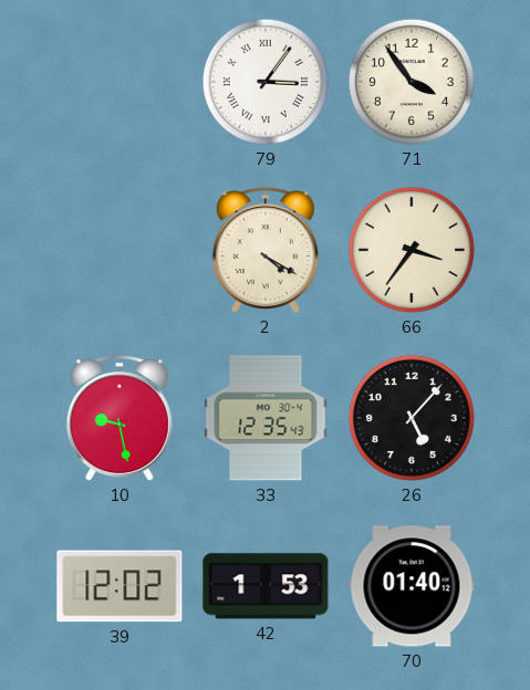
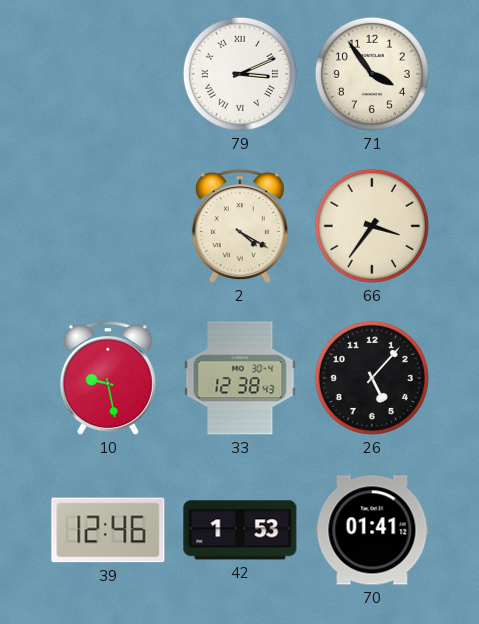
79: 3:06 -> 3:11 (240, 74)
33: 12:35 -> 12:38 (240, 378)
39: 12:02 -> 12:46 (108, 530)
70: 01:40 -> 01:41 (372, 530)
